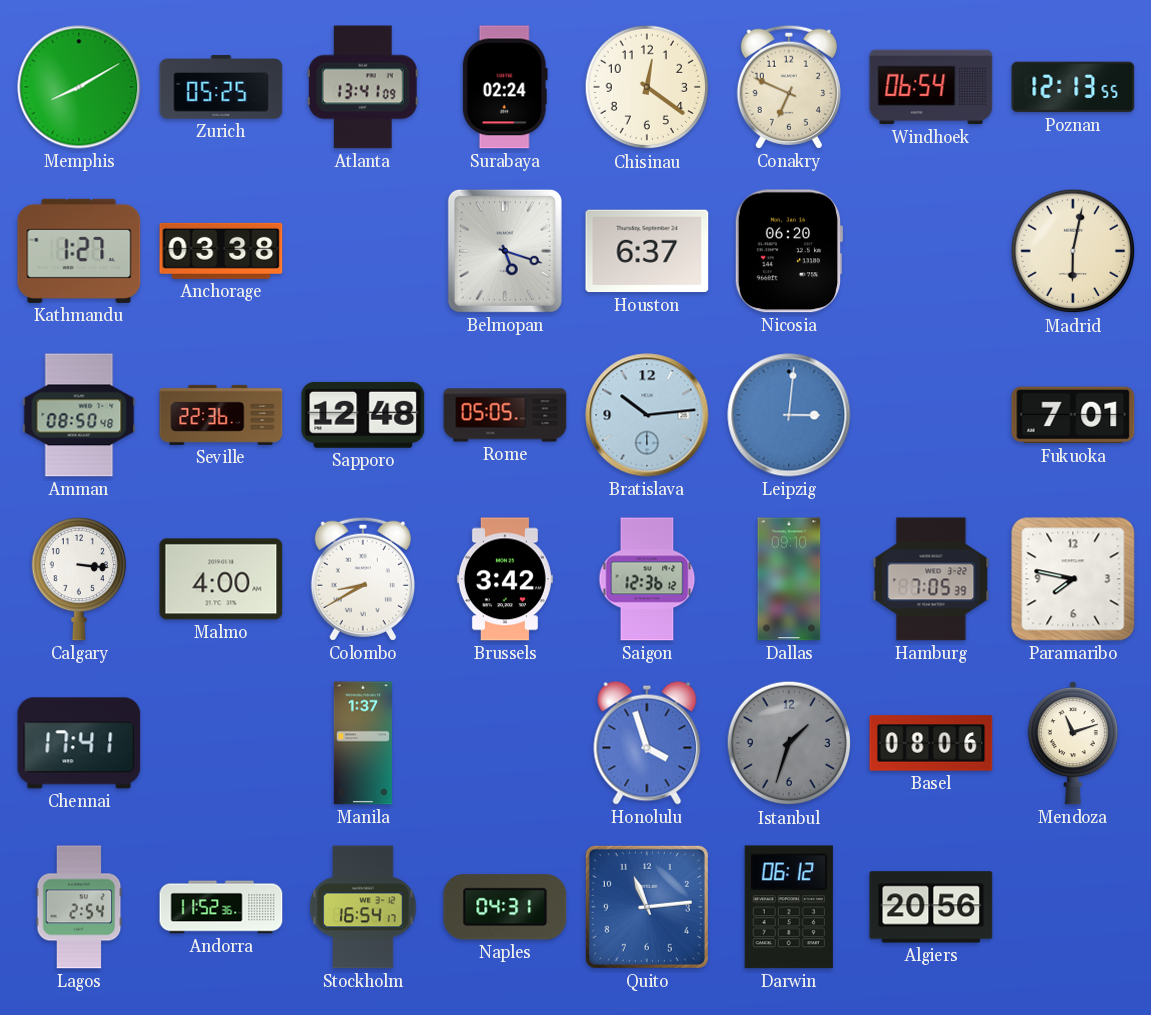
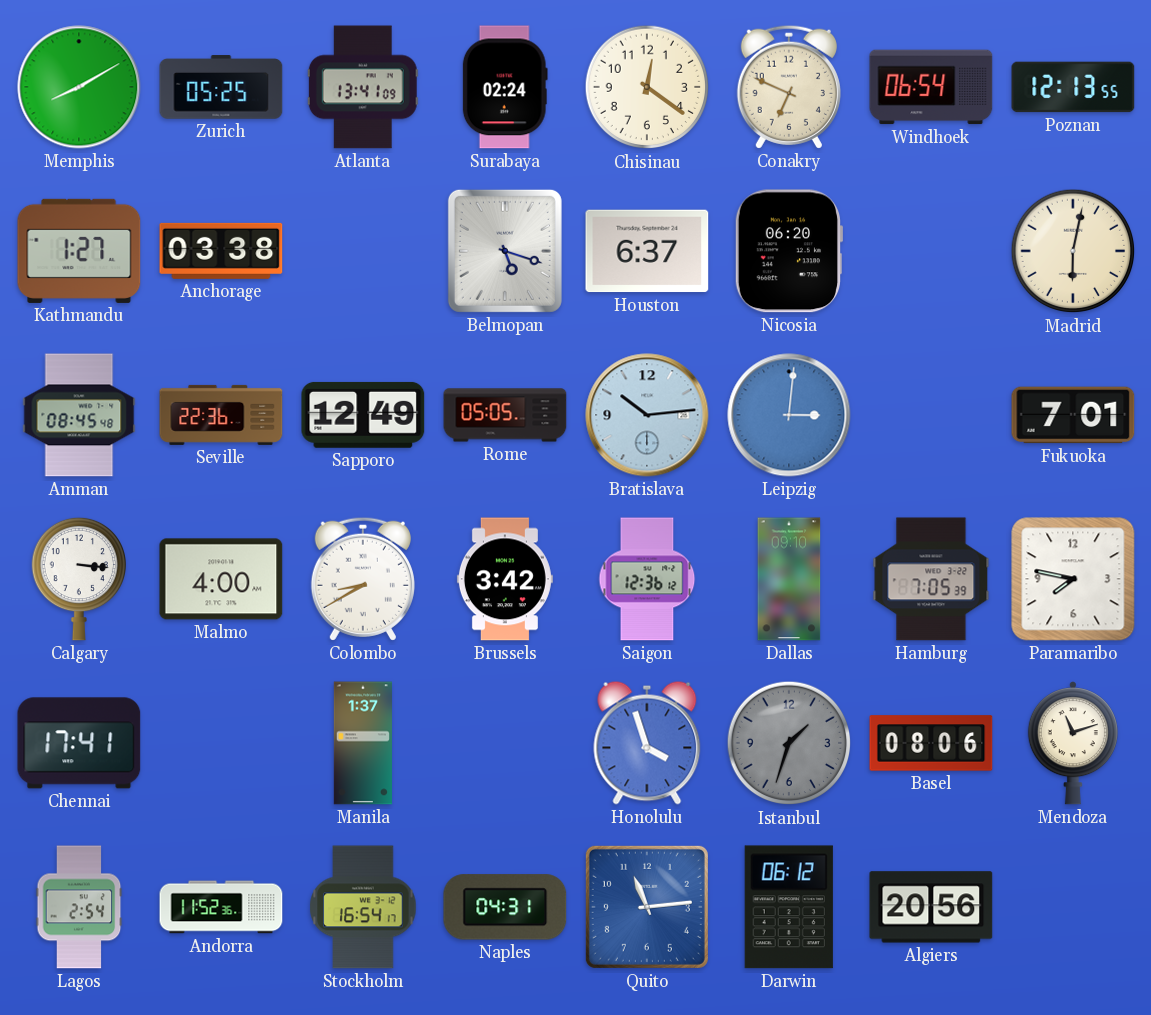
Amman: 08:50 -> 08:45 (79, 415)
Sapporo: 12:48 -> 12:49 (363, 415)
